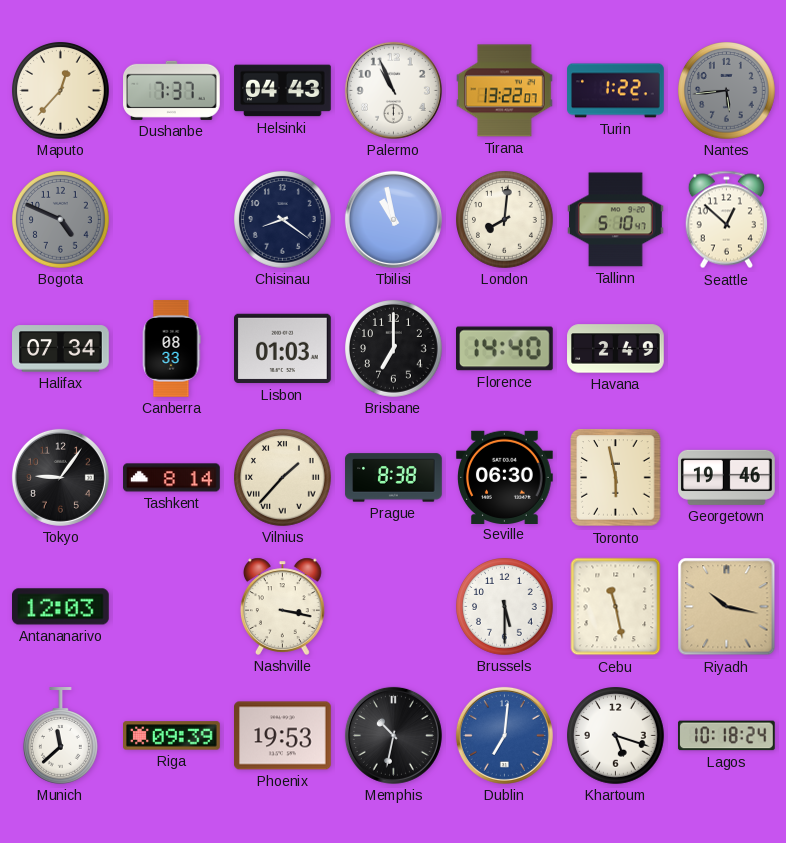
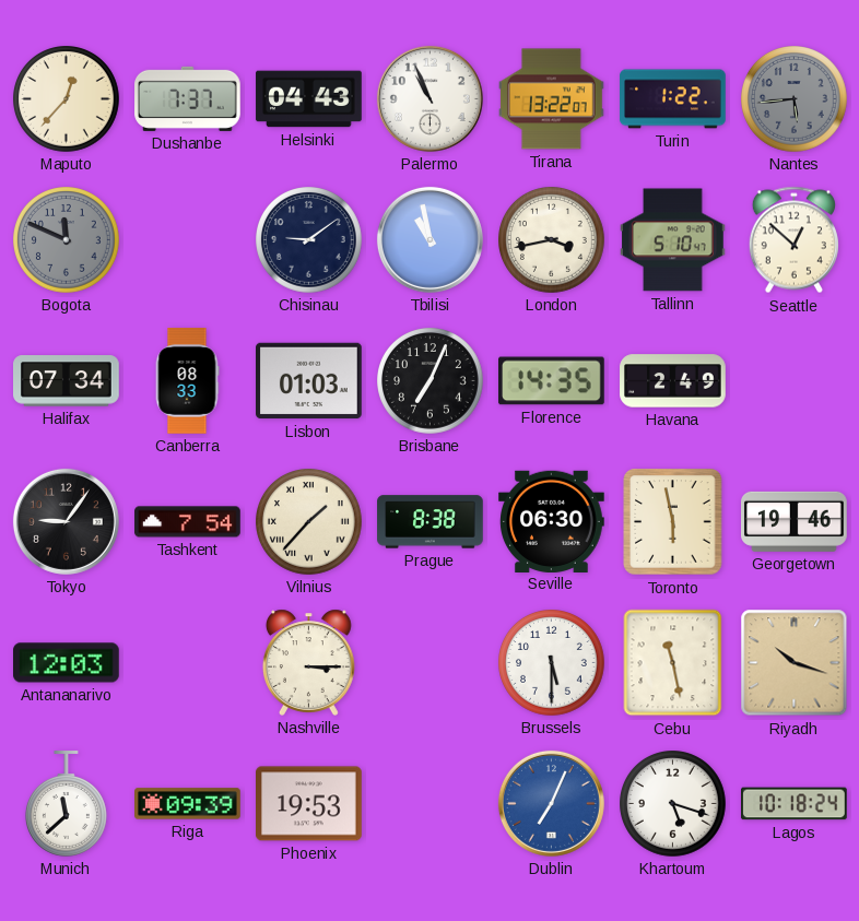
Bogota: 4:49 -> 11:49 (67, 240)
Chisinau: 8:21 -> 9:09 (309, 240)
London: 8:01 -> 3:43 (552, 240)
Brisbane: 7:00 -> 7:04 (431, 381)
Florence: 14:40 -> 14:35 (552, 381)
Tashkent: 8:14 -> 7:54 (188, 522)
Nashville: 3:17 -> 3:15 (308, 662)
Riyadh: 10:17 -> 10:18 (795, 663)
Memphis: 10:32 -> none (393, 735)
Dublin: 7:01 -> 7:04 (551, 803)
